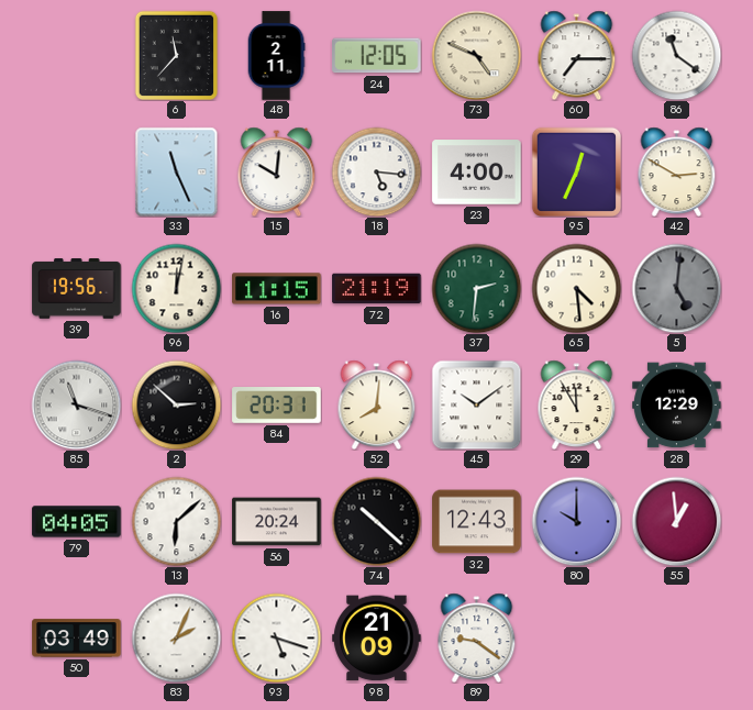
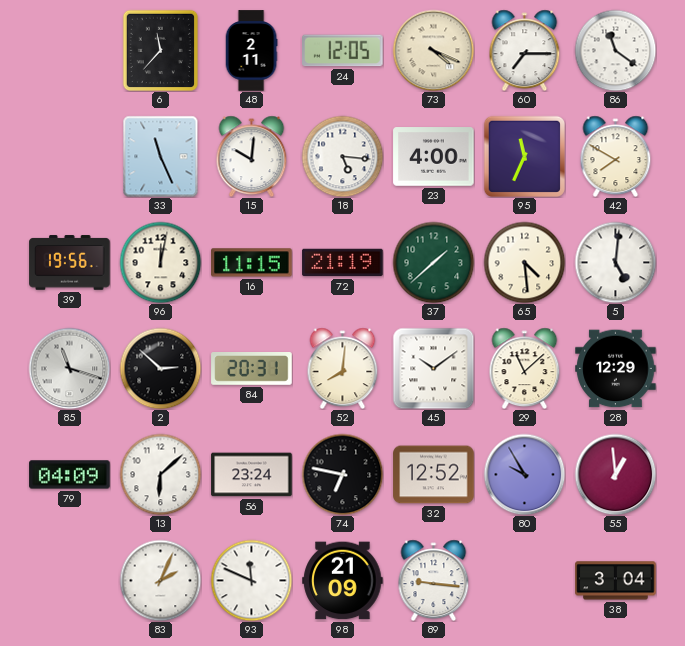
73: 4:49 -> 4:19 (433, 50)
95: 12:34 -> 11:34 (524, 156)
42: 2:50 -> 7:50 (616, 156)
37: 2:31 -> 1:38 (433, 262)
5 dial: grey -> white (615, 262)
29: 11:55 -> 11:08 (525, 368)
79: 04:05 -> 04:09 (70, 475)
56: 20:24 -> 23:24 (252, 475)
74: 10:22 -> 6:47 (342, 474)
32: 12:43 -> 12:52 (434, 475)
80: 10:00 -> 9:55 (524, 474)
50: 03:49 -> none (77, 639)
93: 5:18 -> 11:49 (251, 580)
89: 9:21 -> 9:16 (434, 580)
38: none -> 3:04 (616, 581)
